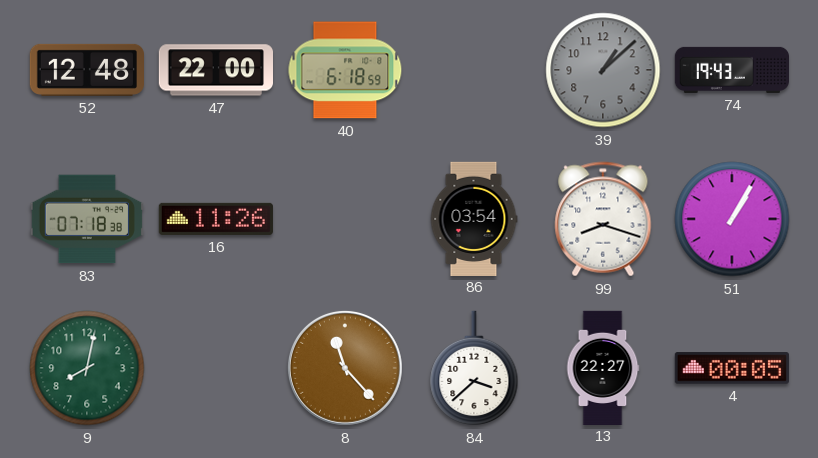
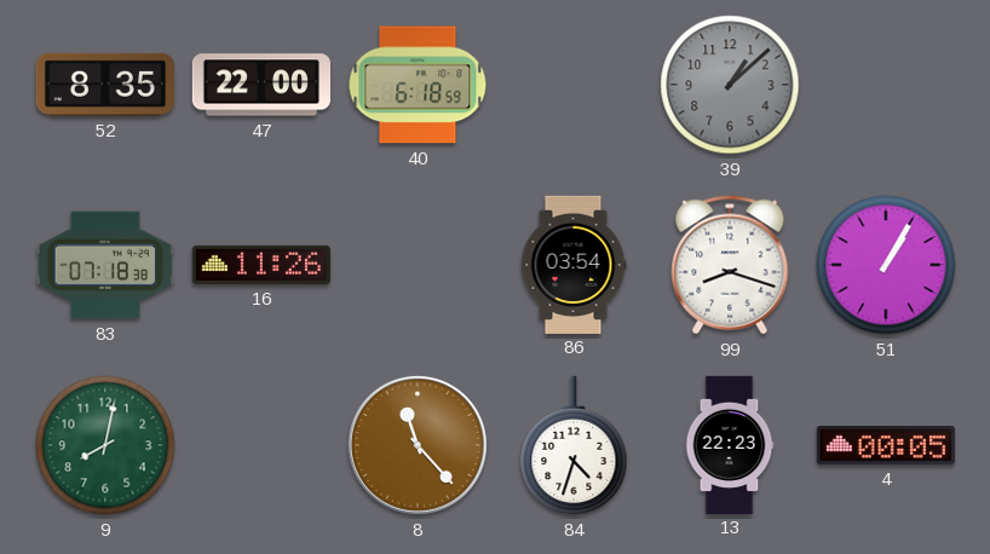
52: 12:48 -> 8:35 (104, 85)
74: 19:43 -> none (731, 70)
84: 3:38 -> 4:33 (574, 445)
13: 22:27 -> 22:23 (730, 444)
